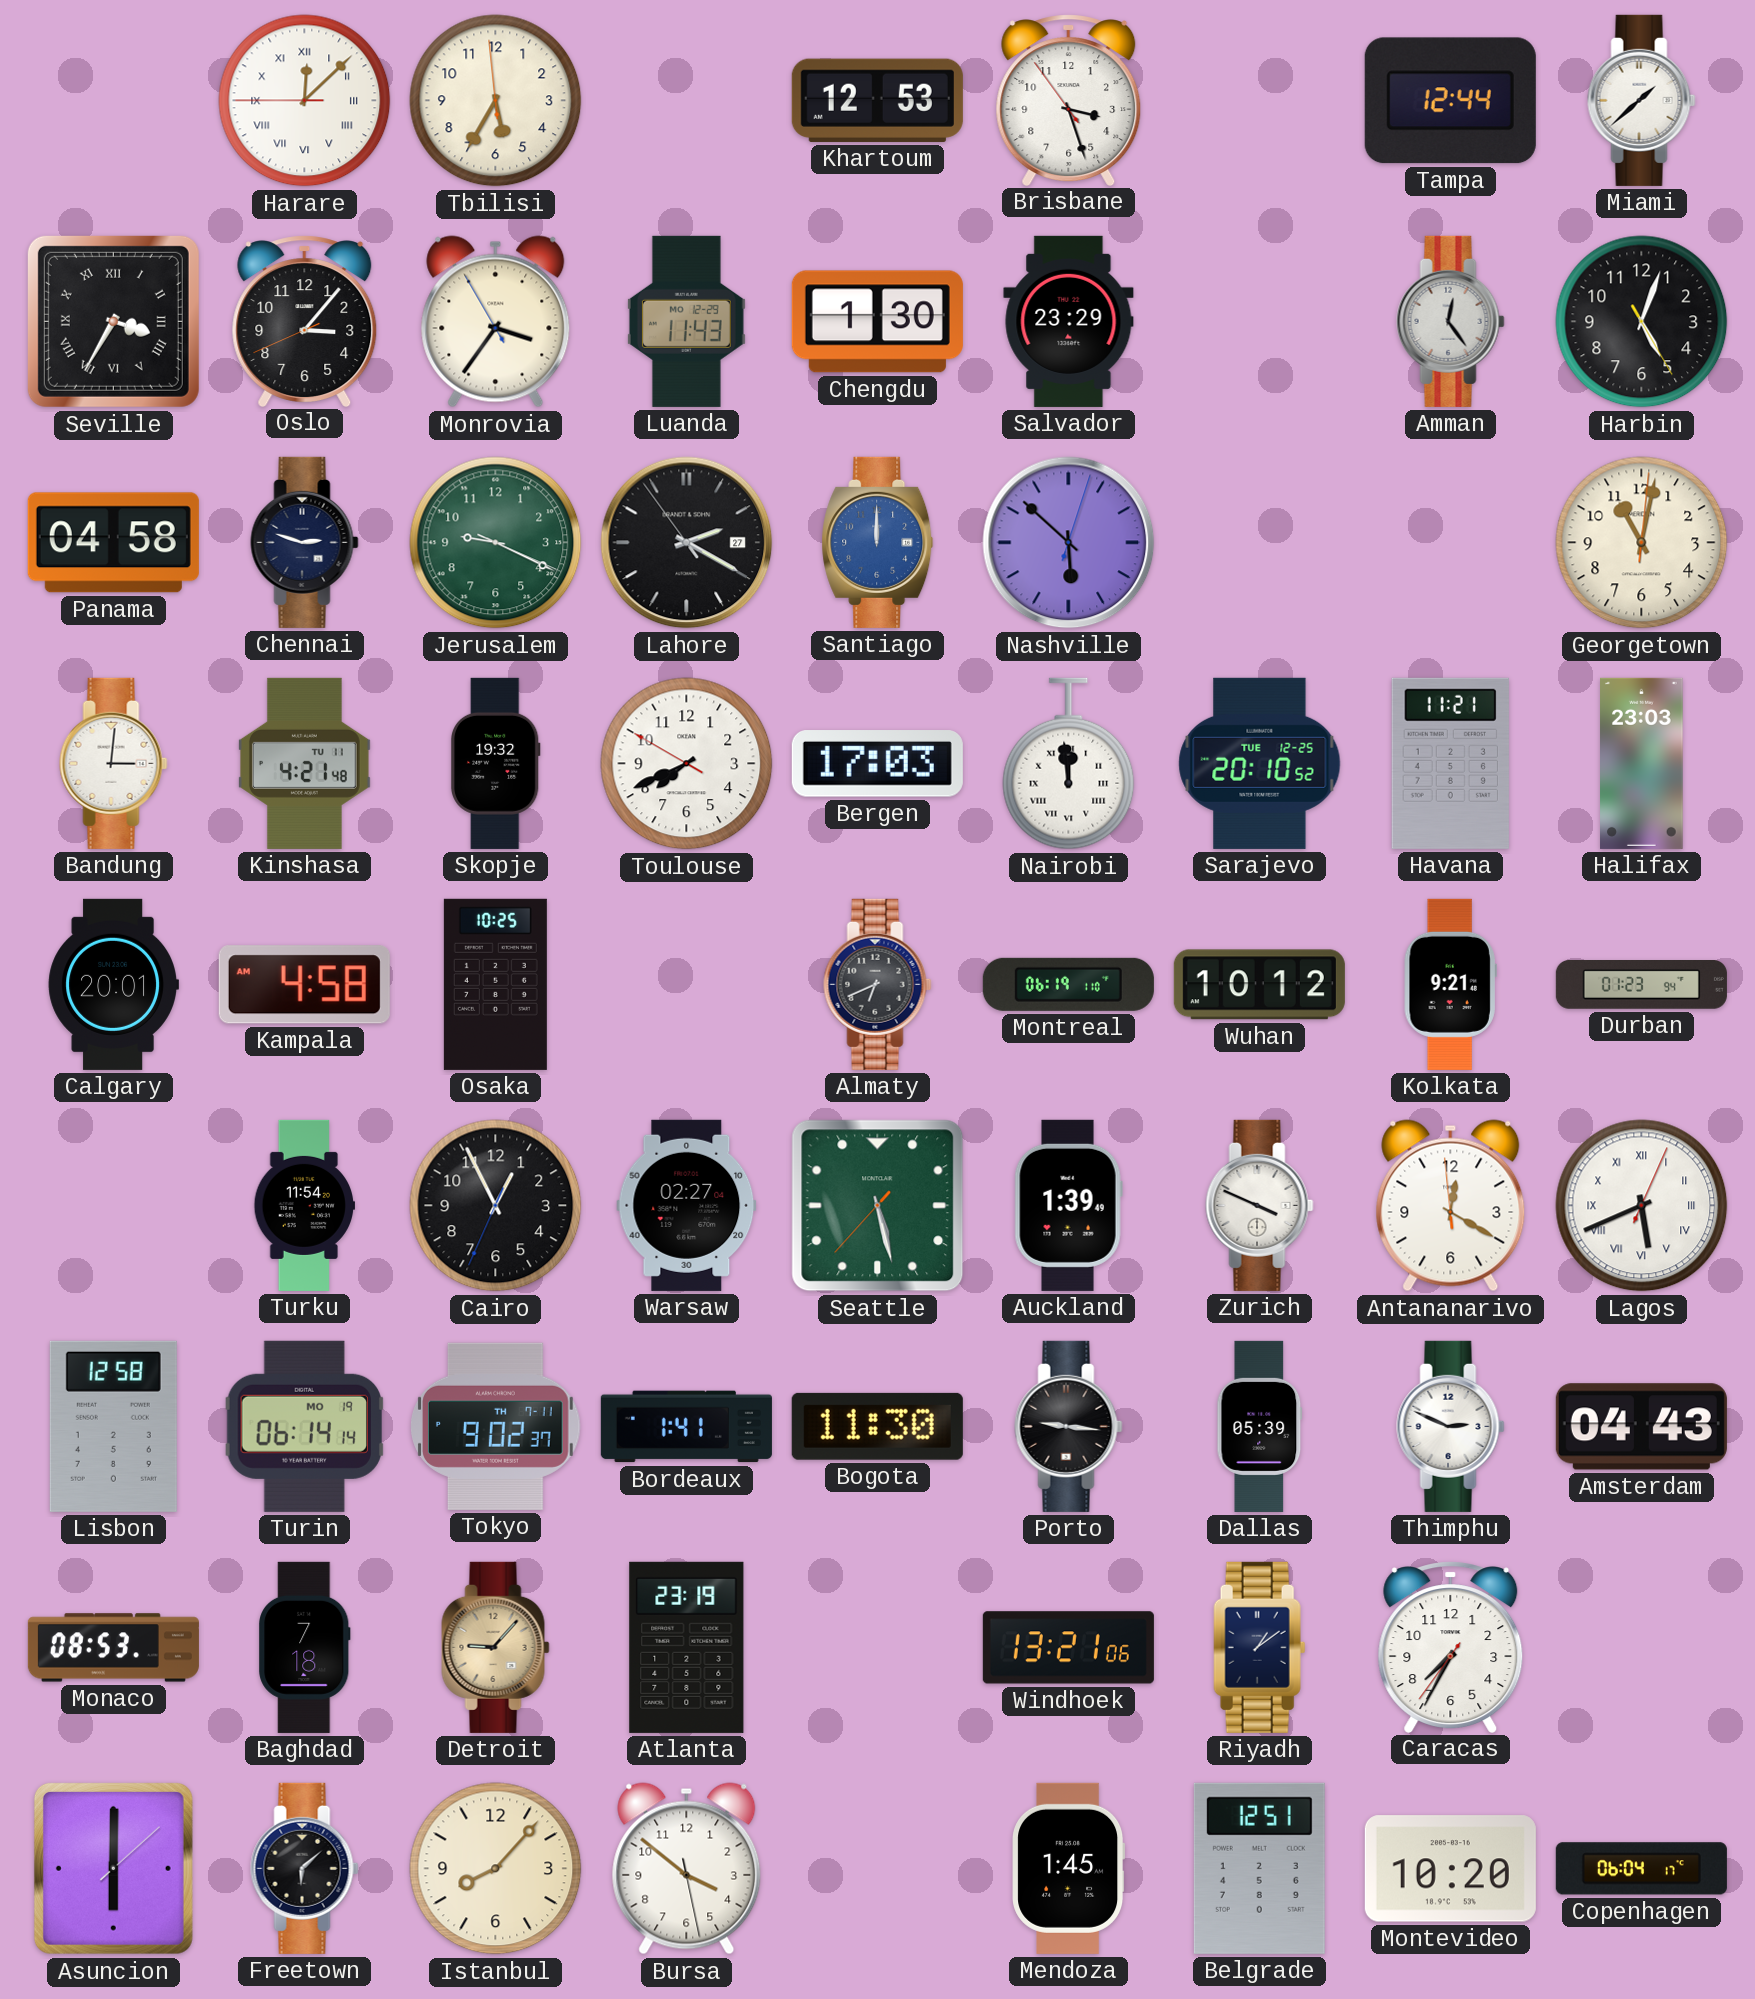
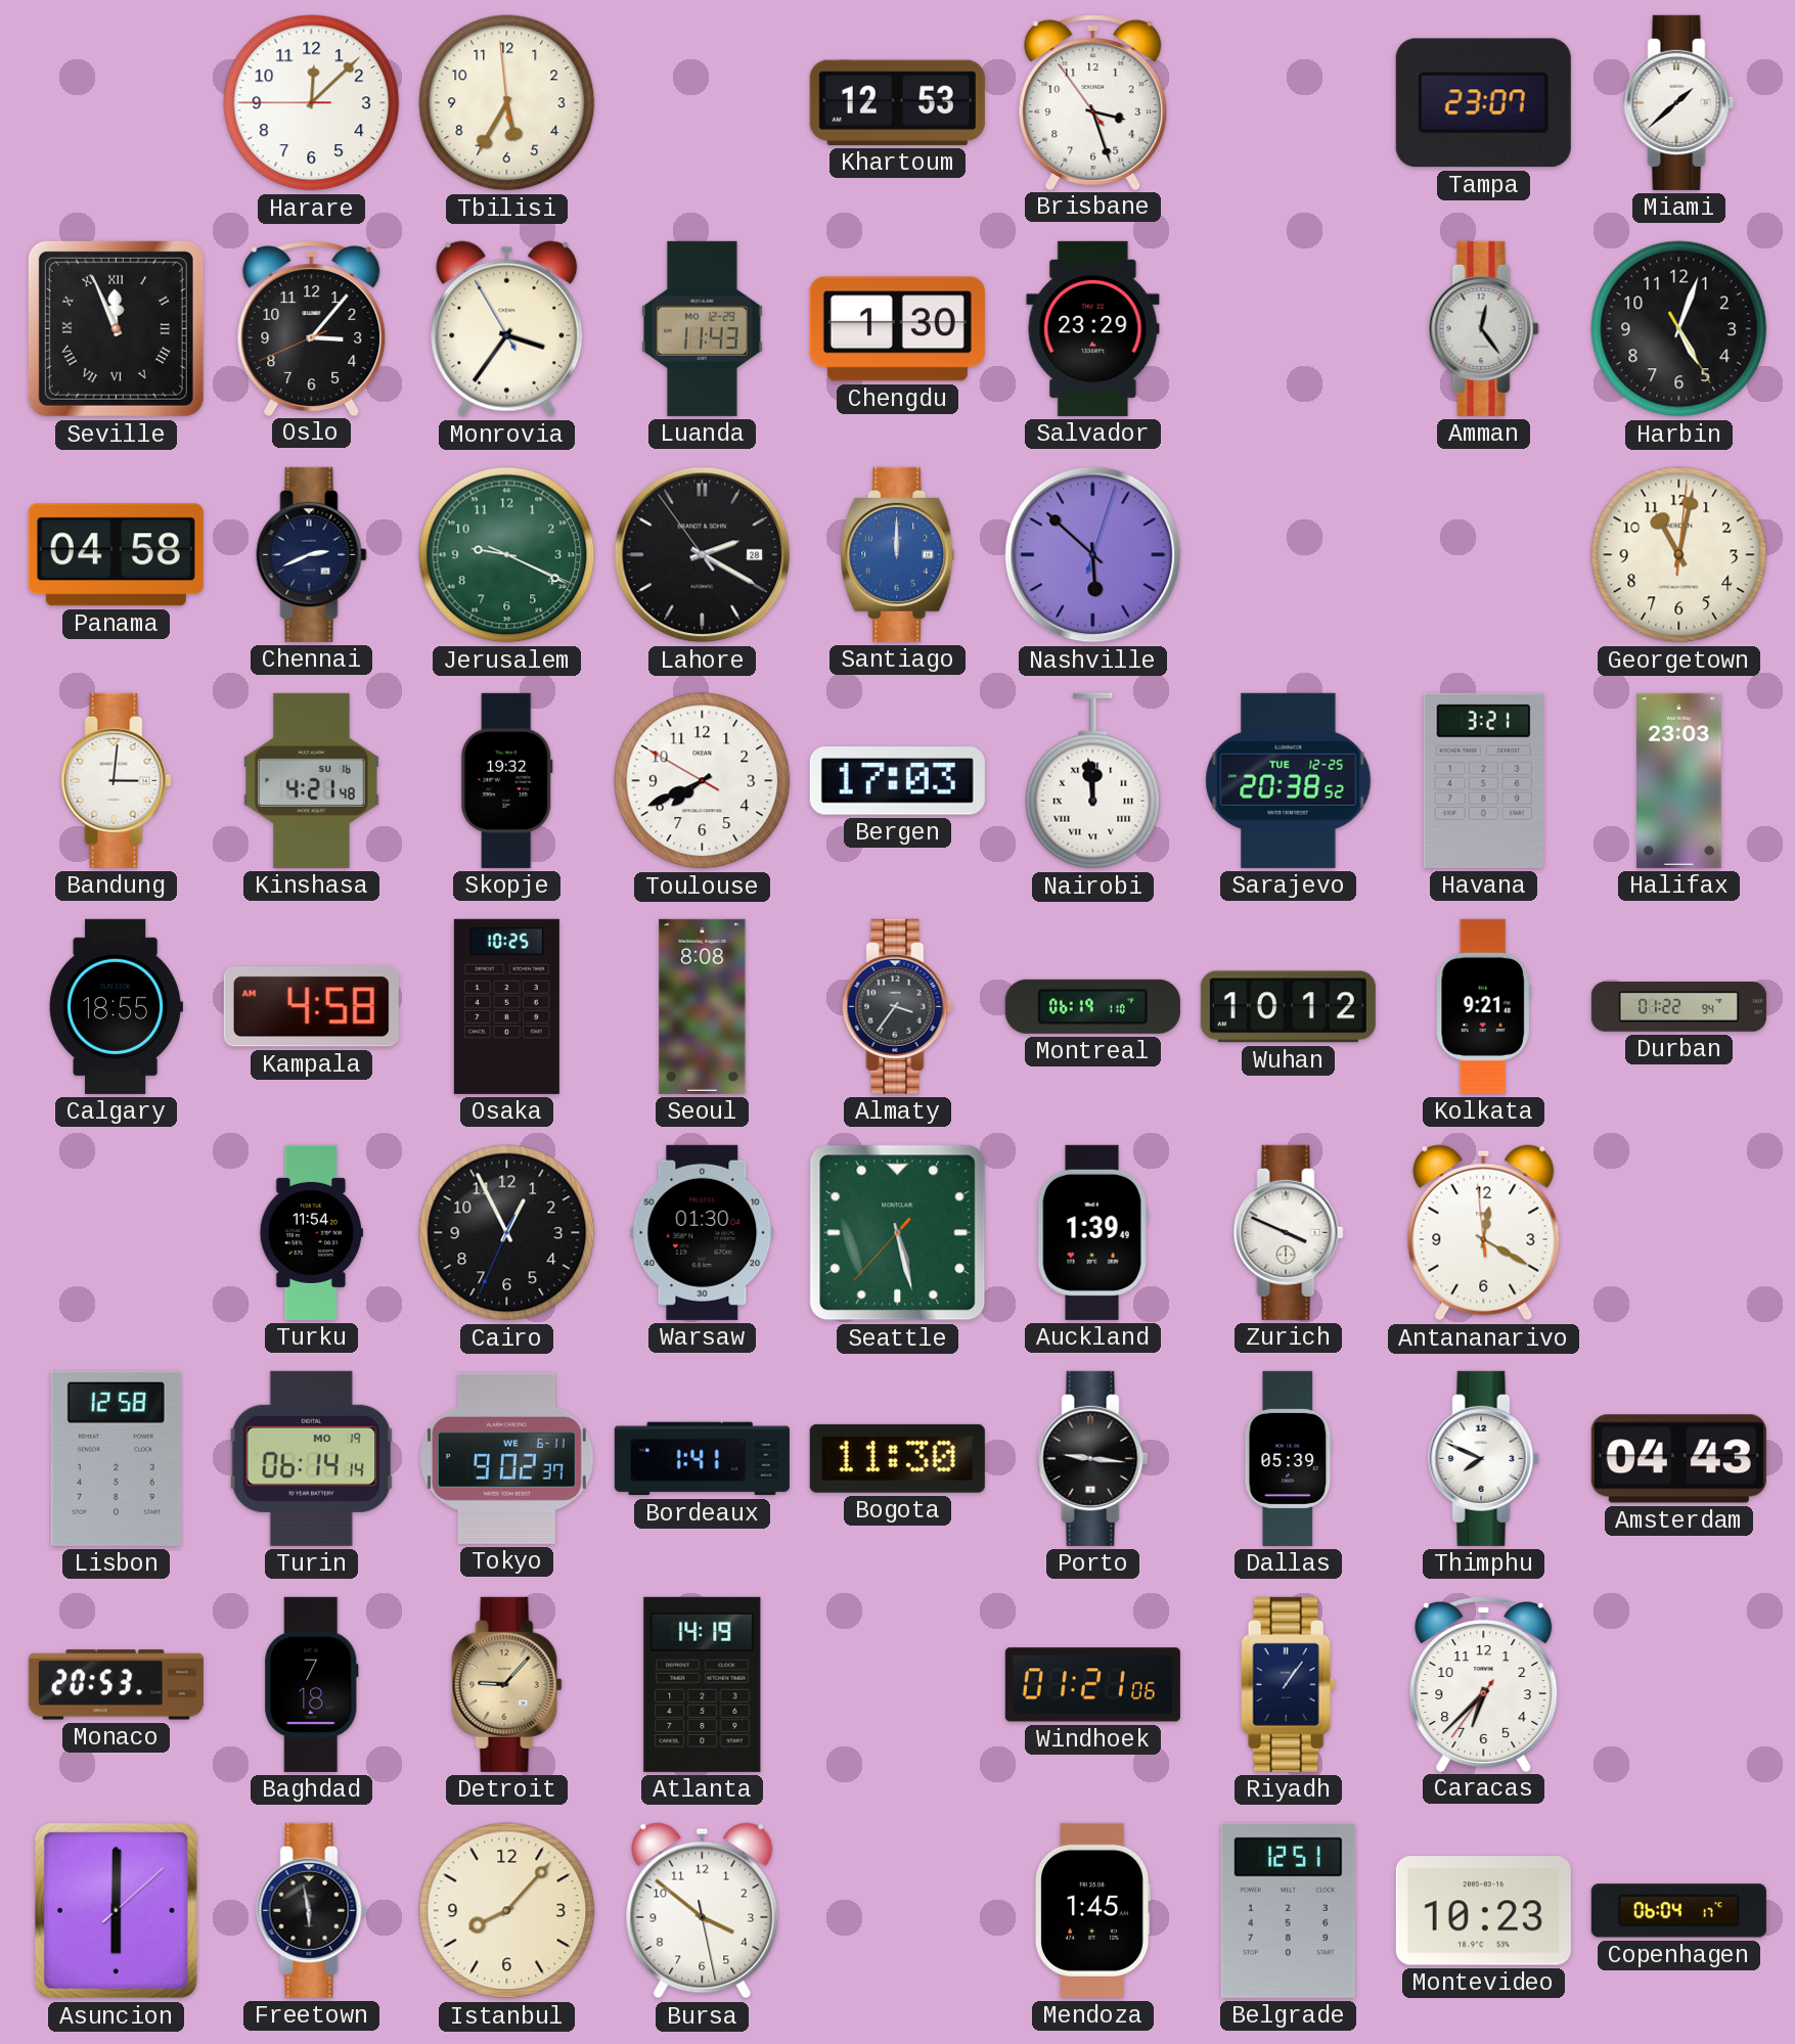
Harare numerals: Roman -> Arabic (312, 103)
Tampa: 12:44 -> 23:07 (1483, 103)
Seville: 3:35 -> 11:56 (116, 328)
Chennai: 2:48 -> 2:41 (312, 554)
Lahore date: 27 -> 28 (703, 555)
Kinshasa date: TU 11 -> SU 16 (311, 780)
Sarajevo: 20:10 -> 20:38 (1289, 780)
Havana: 11:21 -> 3:21 (1483, 780)
Calgary: 20:01 -> 18:55 (116, 1006)
Seoul: none -> 8:08 (703, 1006)
Almaty: 6:41 -> 3:36 (898, 1006)
Durban: 01:23 -> 01:22 (1678, 1007)
Warsaw: 02:27 -> 01:30 (703, 1232)
Lagos: 5:41 -> none (1642, 1206)
Tokyo date: TH 7-11 -> WE 6-11 (507, 1458)
Thimphu: 2:49 -> 7:49 (1484, 1458)
Monaco: 08:53 -> 20:53 (116, 1685)
Atlanta: 23:19 -> 14:19 (703, 1684)
Windhoek: 13:21 -> 01:21 (1092, 1685)
Riyadh: 1:09 -> 1:06 (1289, 1684)
Caracas: 7:34 -> 6:37 (1484, 1684)
Freetown: 6:08 -> 5:58 (312, 1910)
Montevideo: 10:20 -> 10:23 (1483, 1911)
